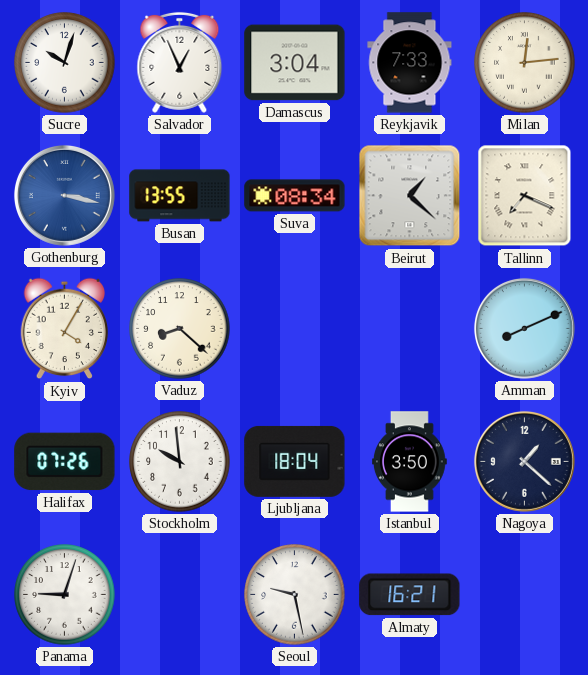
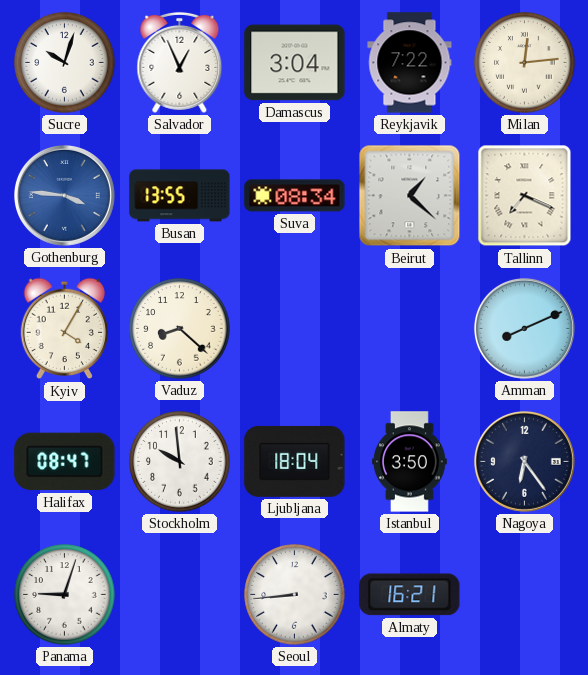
Reykjavik: 7:33 -> 7:22 (410, 63)
Gothenburg: 3:17 -> 3:46 (64, 195)
Halifax: 07:26 -> 08:47 (65, 462)
Nagoya: 1:22 -> 6:24 (524, 461)
Seoul: 9:28 -> 8:44 (295, 595)
